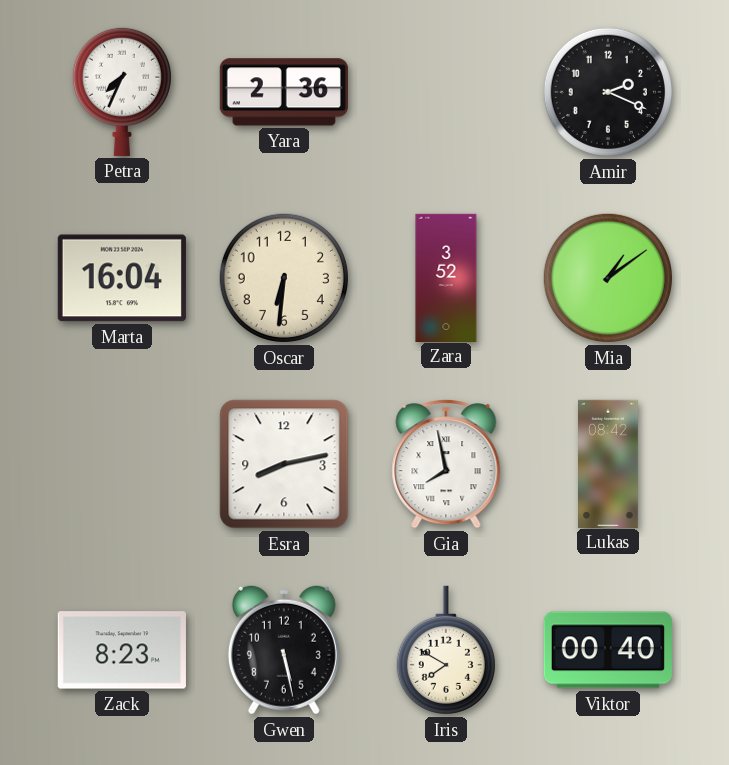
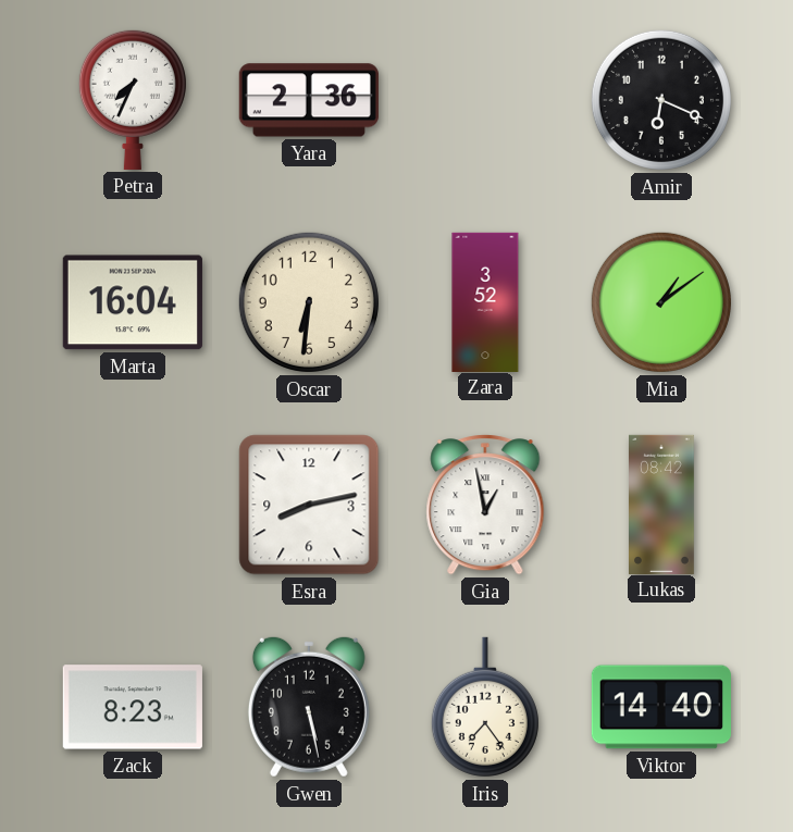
Amir: 2:19 -> 6:19 (661, 100)
Gia: 7:58 -> 12:58 (485, 505)
Iris: 7:50 -> 7:24 (485, 707)
Viktor: 00:40 -> 14:40 (661, 707)
